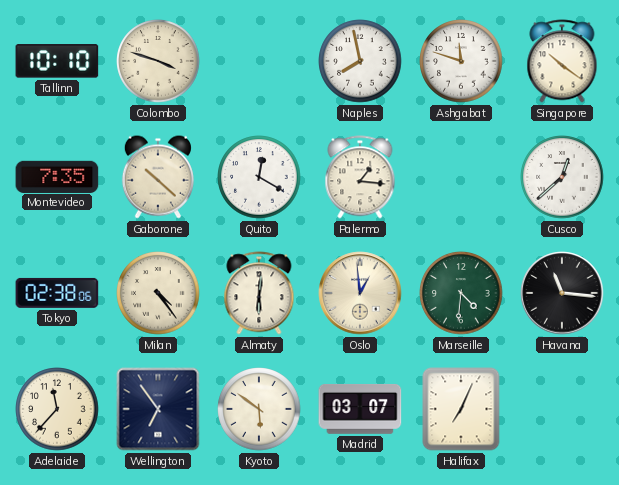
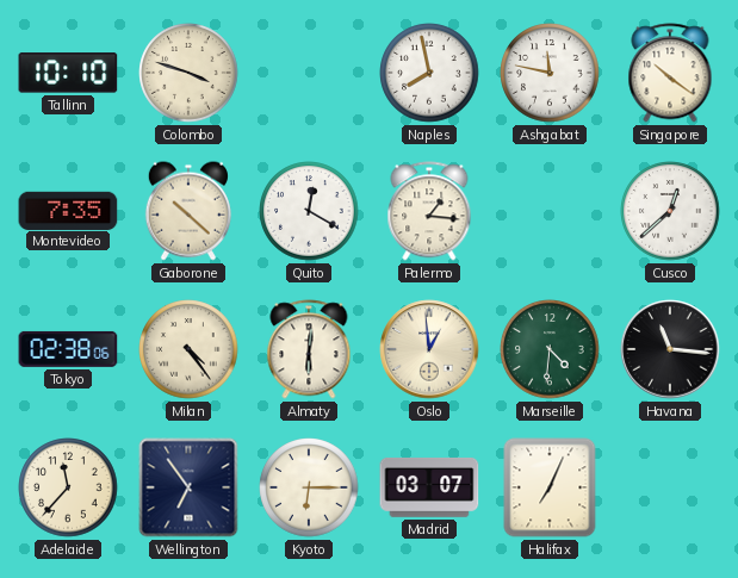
Ashgabat: 11:48 -> 11:47 (550, 73)
Kyoto: 5:51 -> 6:15 (309, 487)
